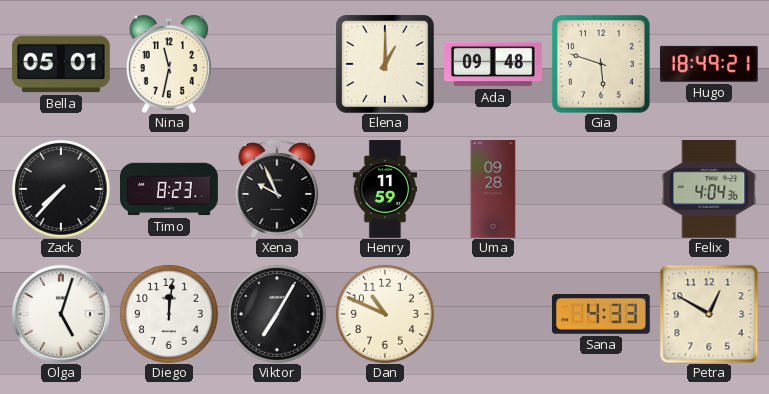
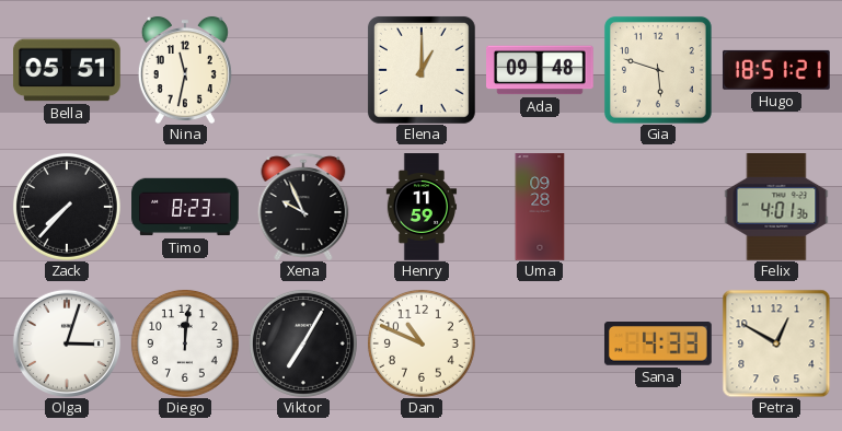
Bella: 05:01 -> 05:51 (67, 70)
Hugo: 18:49 -> 18:51 (776, 70)
Felix: 4:04 -> 4:01 (776, 208)
Olga: 5:03 -> 3:03 (67, 343)
